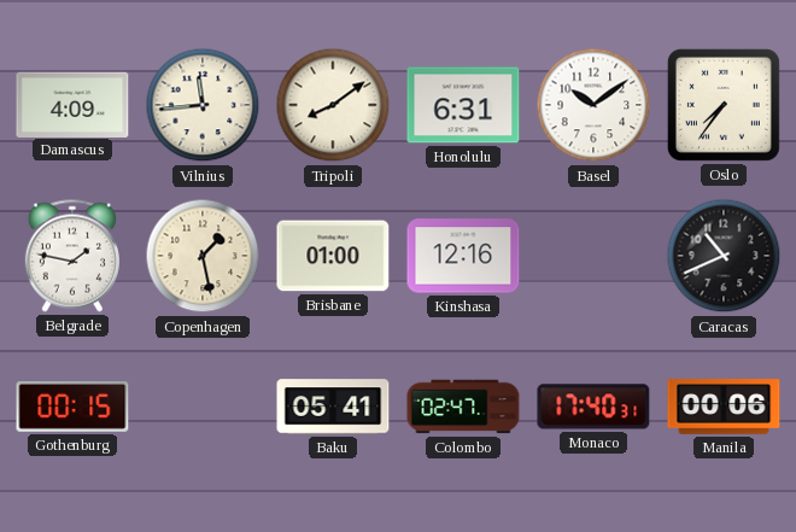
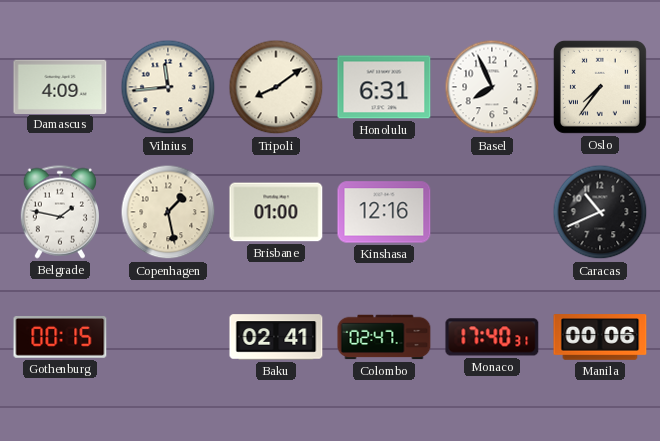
Basel: 10:09 -> 7:56 (492, 87)
Baku: 05:41 -> 02:41 (276, 337)
